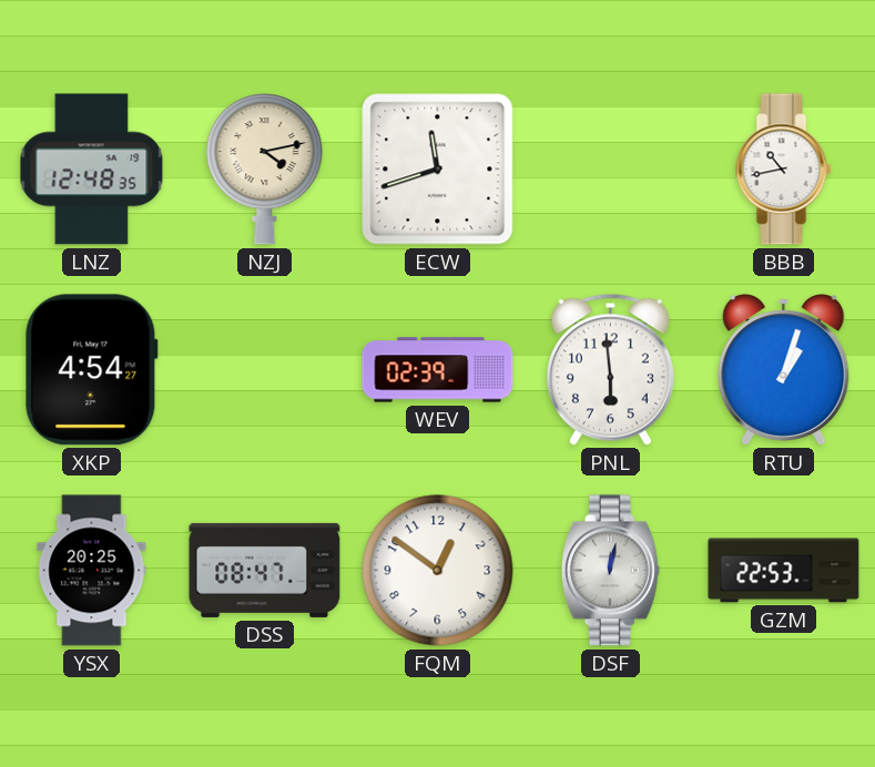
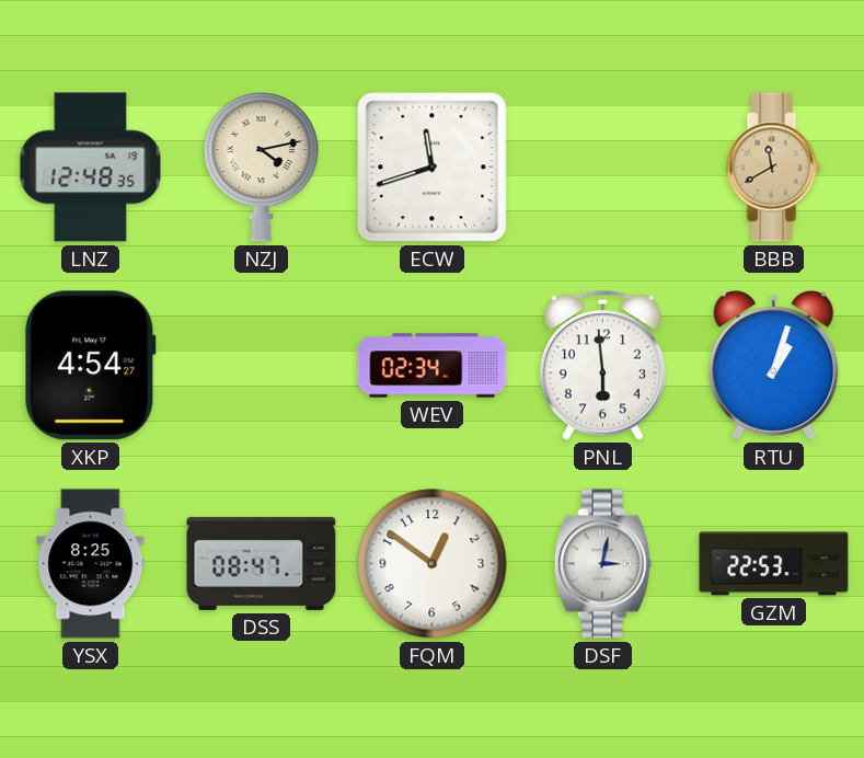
BBB: 10:43 -> 11:40 (774, 168)
BBB dial: white -> champagne (774, 168)
WEV: 02:39 -> 02:34 (433, 366)
YSX: 20:25 -> 8:25 (91, 564)
DSF: 12:02 -> 3:02 (602, 564)
